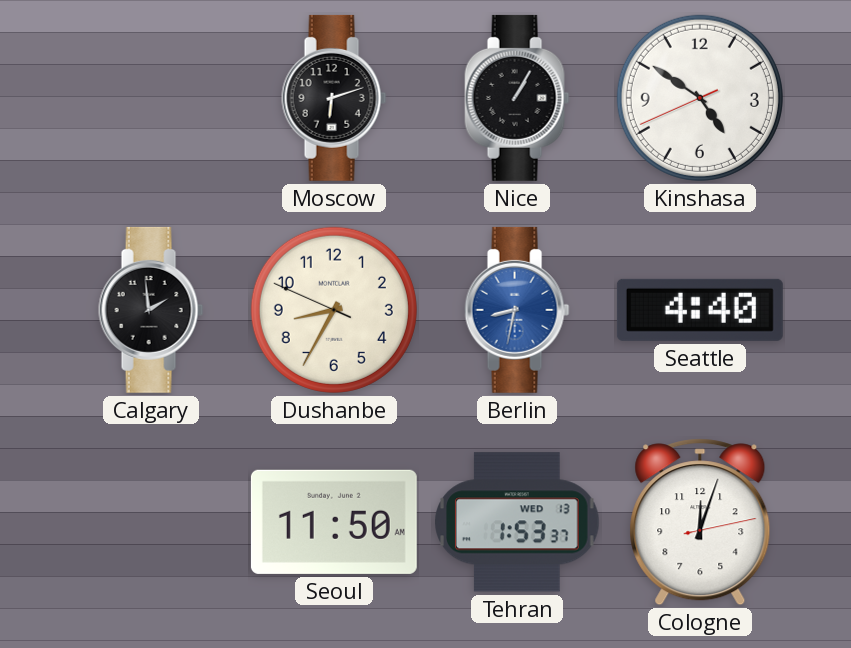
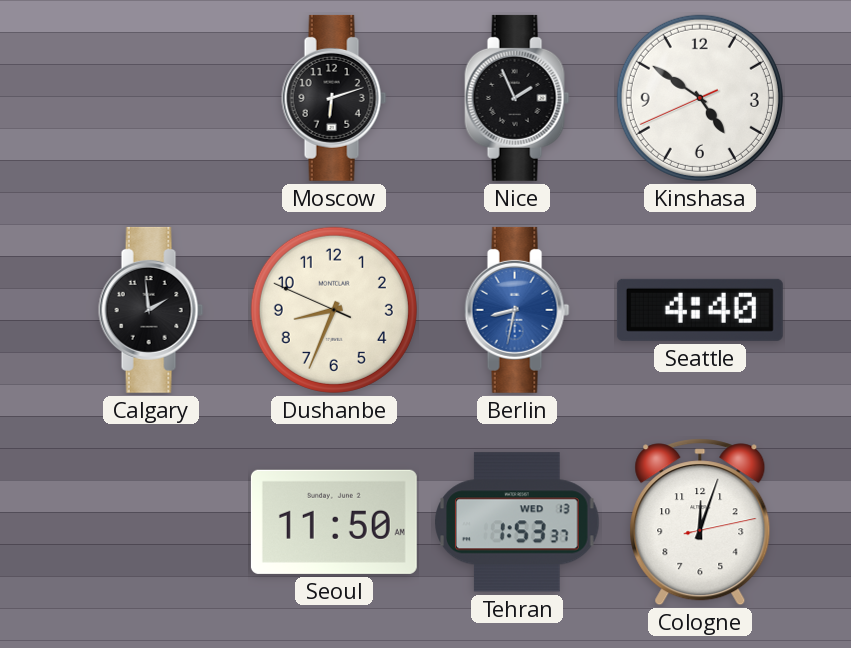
Nice: 1:05 -> 1:56 (517, 98)
Dushanbe: 8:34 -> 8:33 (334, 310)
